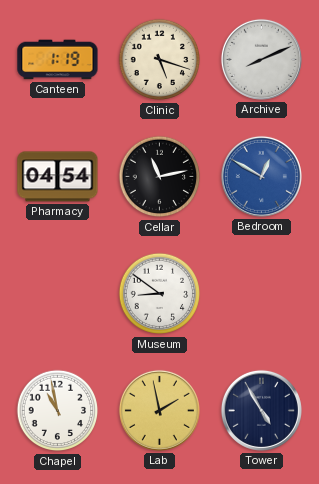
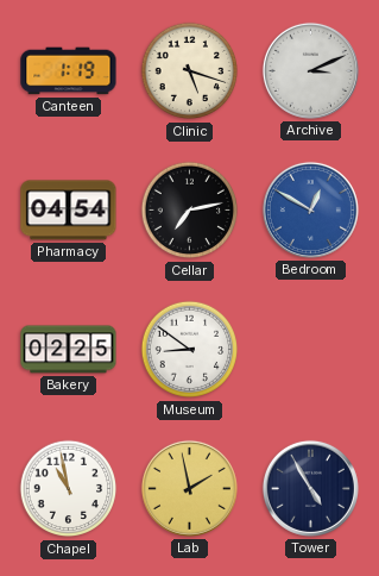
Archive: 8:11 -> 3:11 (310, 70)
Cellar: 11:13 -> 7:13 (190, 211)
Bakery: none -> 02:25 (69, 350)
